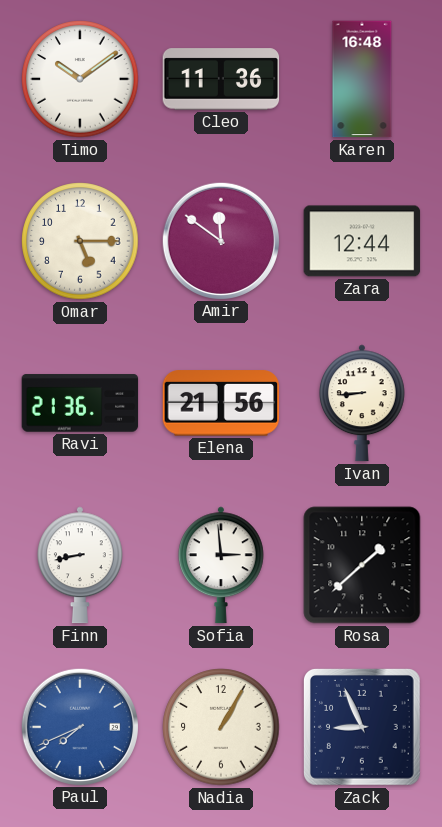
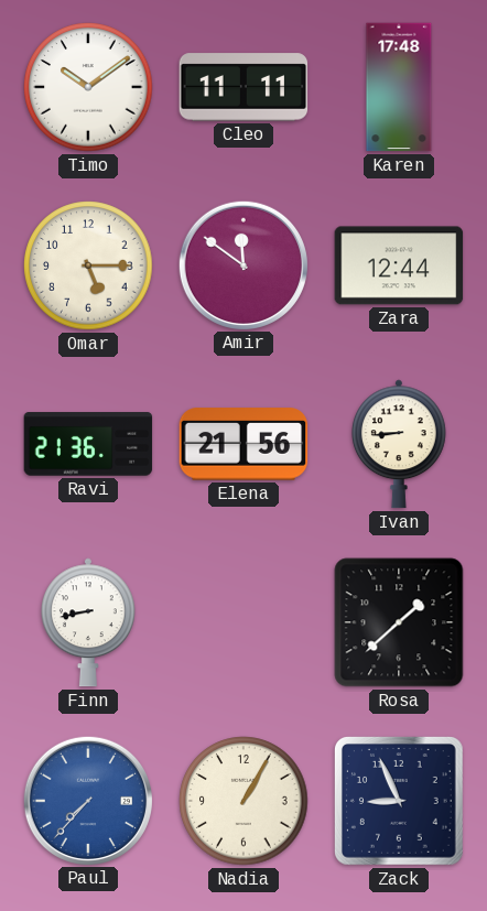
Cleo: 11:36 -> 11:11 (244, 87)
Karen: 16:48 -> 17:48 (399, 87)
Sofia: 2:59 -> none (221, 565)
Paul: 7:41 -> 7:37 (87, 800)
